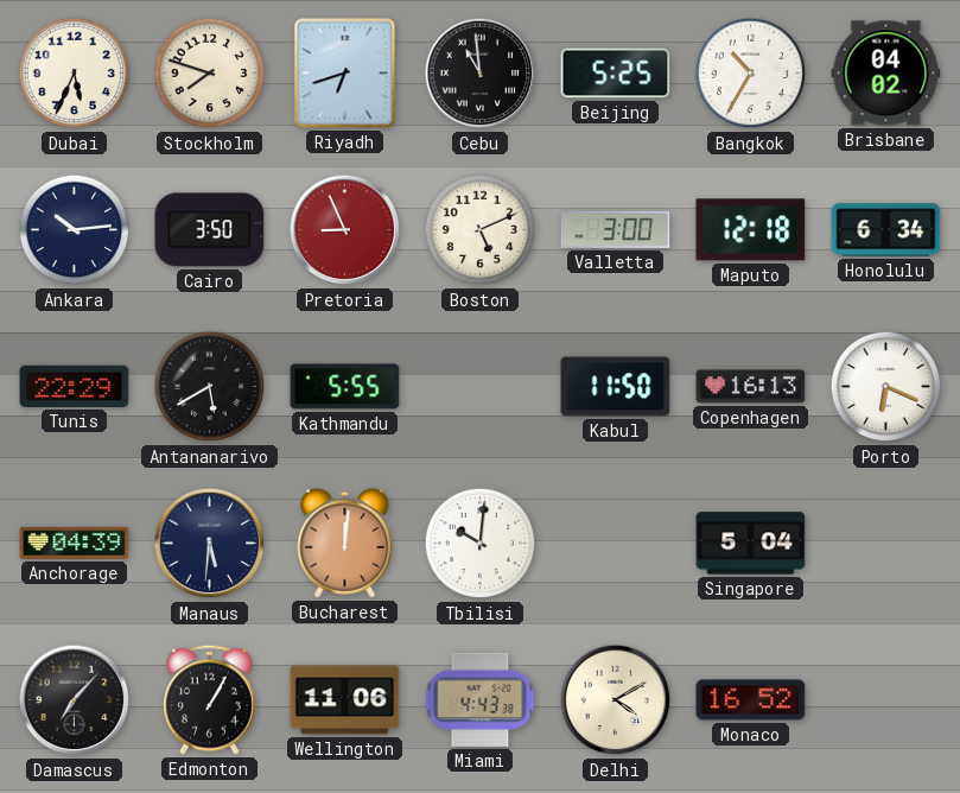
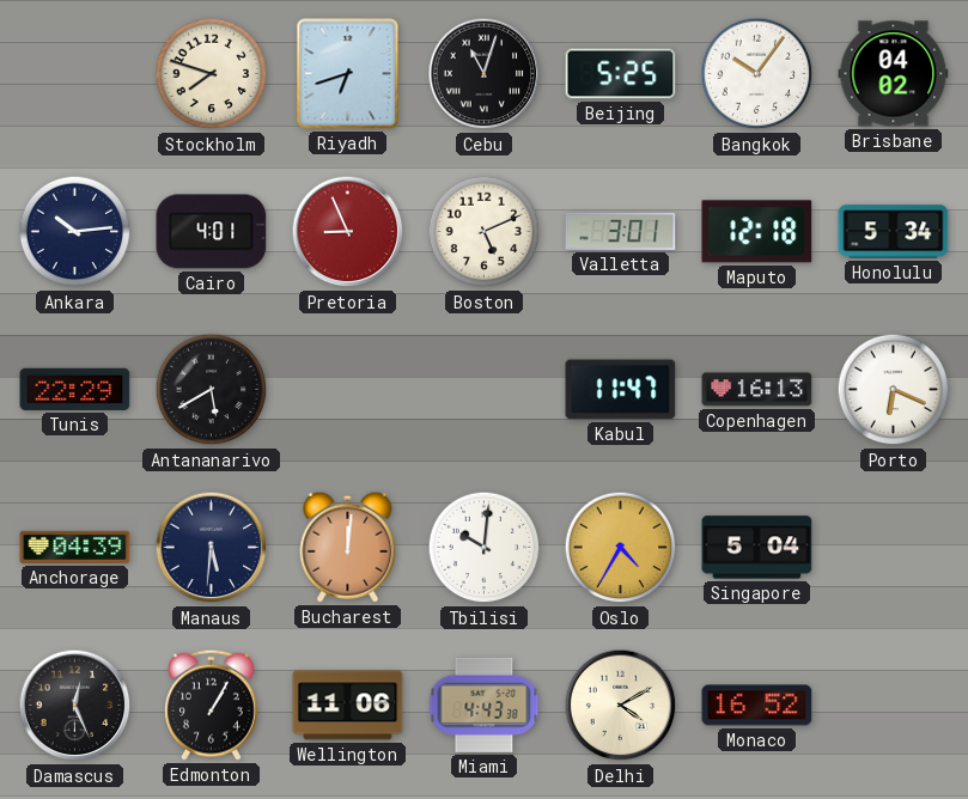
Dubai: 5:34 -> none (75, 74)
Cebu: 10:59 -> 11:03 (485, 74)
Bangkok: 10:35 -> 10:06 (757, 74)
Cairo: 3:50 -> 4:01 (212, 232)
Valletta: 3:00 -> 3:01 (621, 231)
Honolulu: 6:34 -> 5:34 (894, 232)
Kathmandu: 5:55 -> none (345, 387)
Kabul: 11:50 -> 11:47 (621, 390)
Oslo: none -> 4:35 (621, 548)
Damascus: 7:07 -> 12:26 (75, 706)
